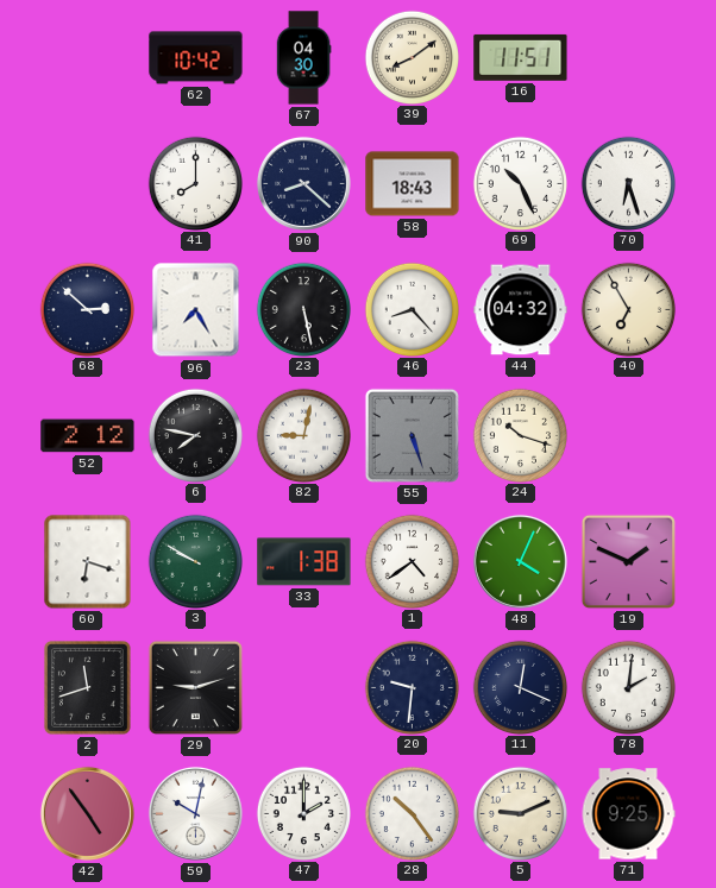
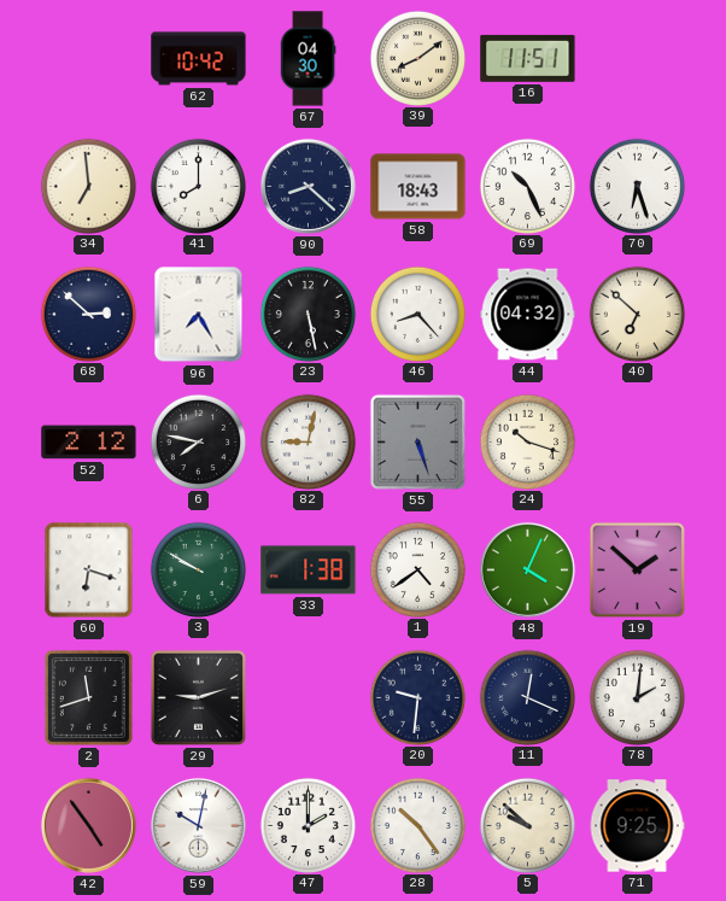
34: none -> 6:59 (88, 186)
40: 6:55 -> 6:52 (637, 314)
19: 1:49 -> 1:52 (637, 569)
5: 9:11 -> 9:52 (527, 825)
